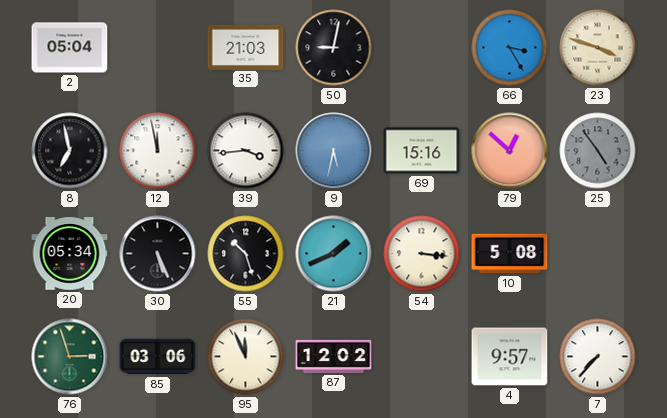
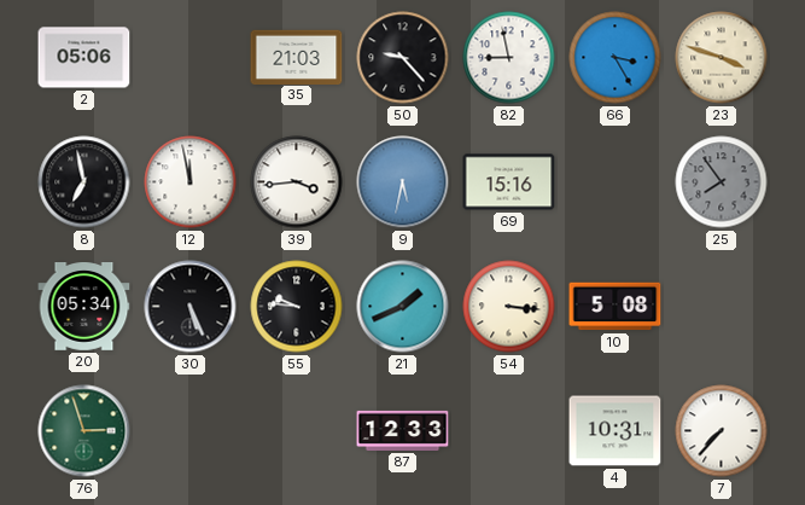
2: 05:04 -> 05:06 (84, 58)
50: 9:02 -> 9:23 (403, 58)
82: none -> 8:58 (509, 58)
79: 12:52 -> none (510, 151)
25: 4:54 -> 7:54 (722, 182)
55: 10:27 -> 9:46 (297, 307)
85: 03:06 -> none (158, 357)
95: 11:56 -> none (246, 357)
87: 12:02 -> 12:33 (403, 430)
4: 9:57 -> 10:31 (616, 431)
